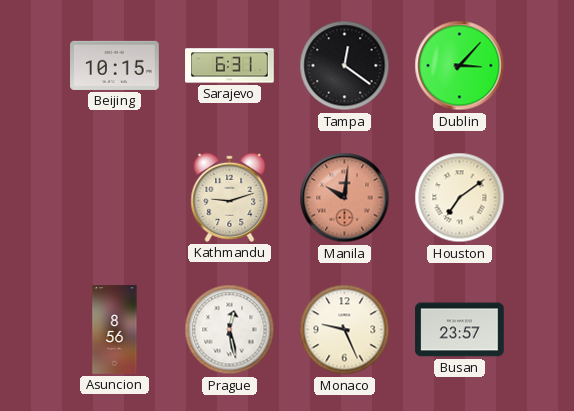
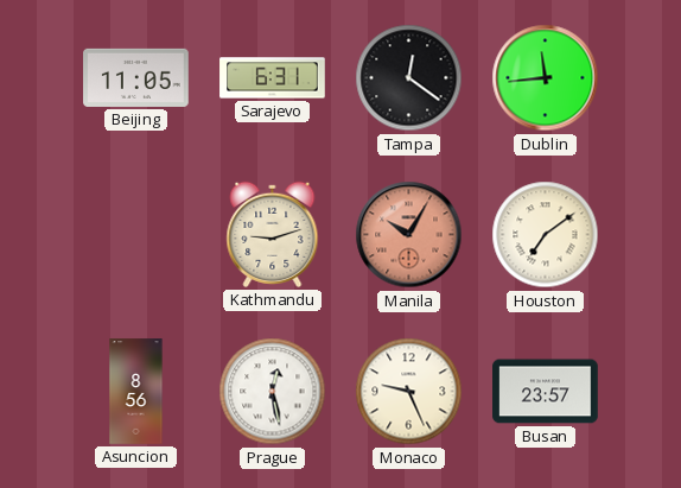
Beijing: 10:15 -> 11:05 (136, 77)
Dublin: 3:07 -> 11:44 (546, 78)
Manila: 10:01 -> 10:05 (409, 235)
